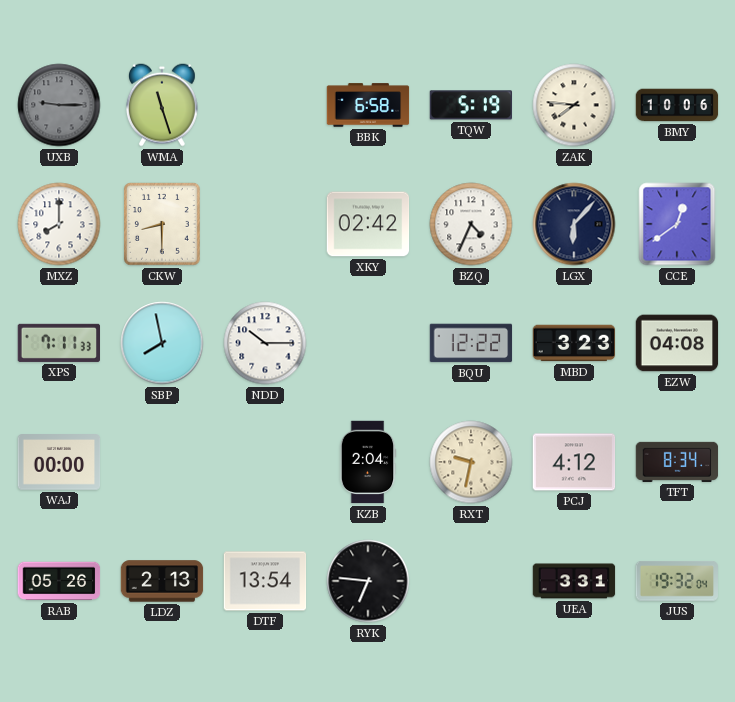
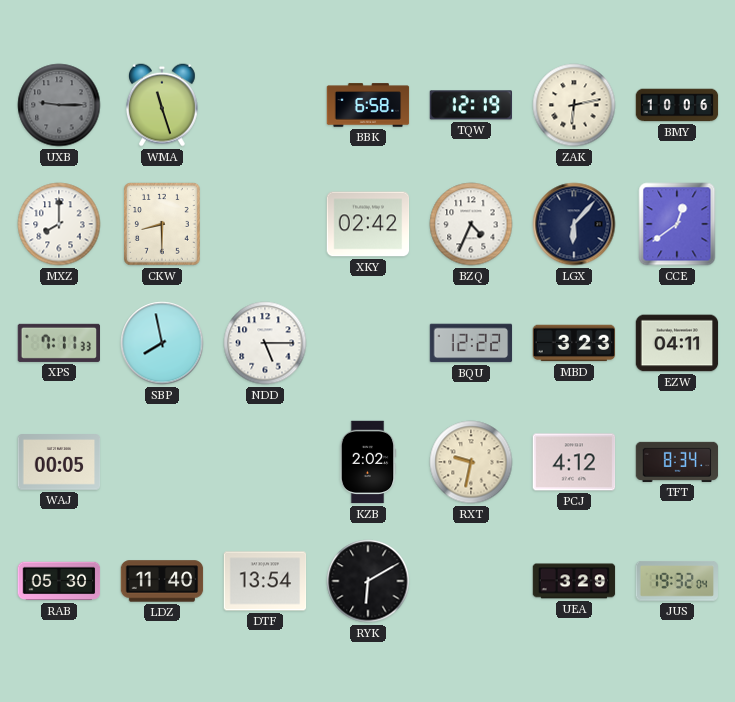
TQW: 5:19 -> 12:19 (470, 105)
ZAK: 7:46 -> 6:13 (574, 105)
NDD: 10:15 -> 5:15 (265, 343)
EZW: 04:08 -> 04:11 (677, 343)
WAJ: 00:00 -> 00:05 (59, 462)
KZB: 2:04 -> 2:02 (368, 462)
RAB: 05:26 -> 05:30 (59, 581)
LDZ: 2:13 -> 11:40 (162, 581)
RYK: 6:46 -> 6:10 (368, 581)
UEA: 3:31 -> 3:29 (574, 581)
